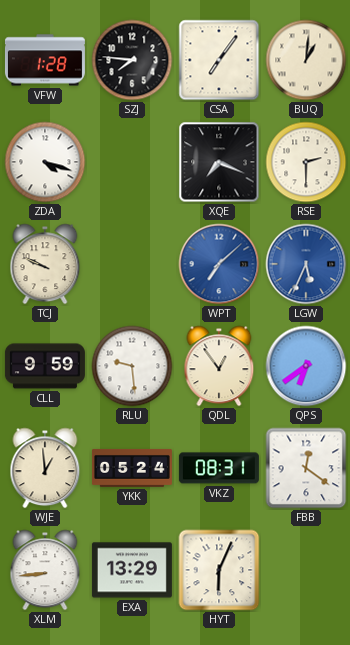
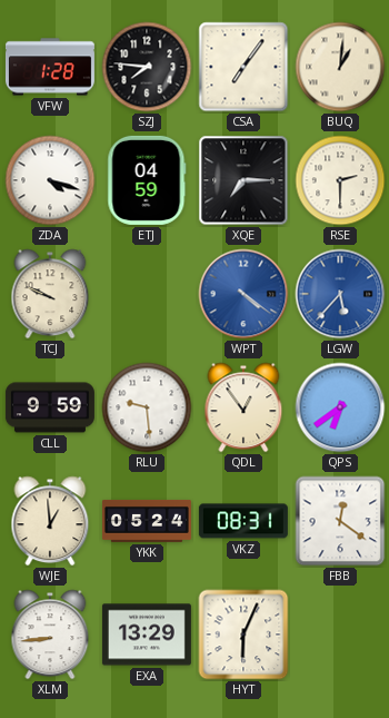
ETJ: none -> 04:59 (147, 180)
XQE: 7:19 -> 7:15 (243, 180)
WPT: 7:08 -> 4:21 (243, 294)
LGW: 5:34 -> 5:37 (340, 294)
